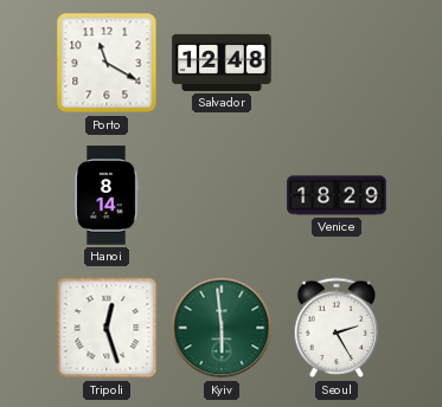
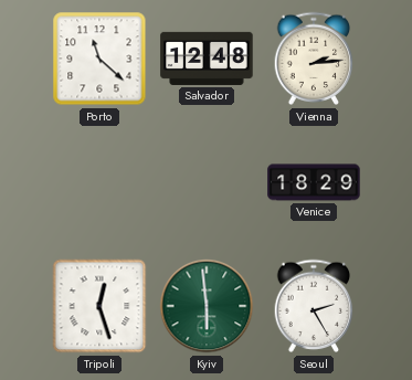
Porto: 11:20 -> 11:22 (99, 59)
Vienna: none -> 2:14 (314, 59)
Hanoi: 8:14 -> none (107, 195)
